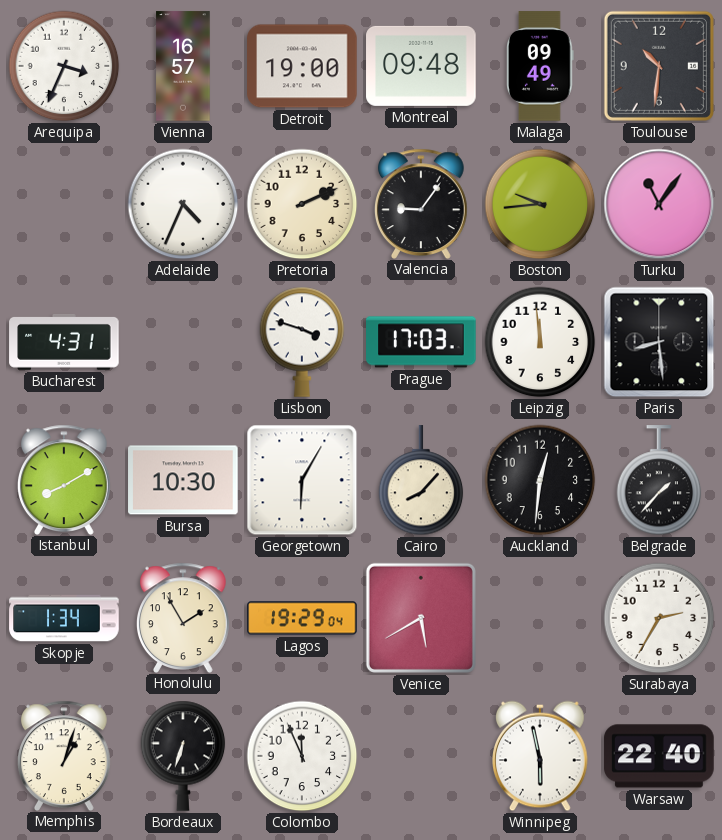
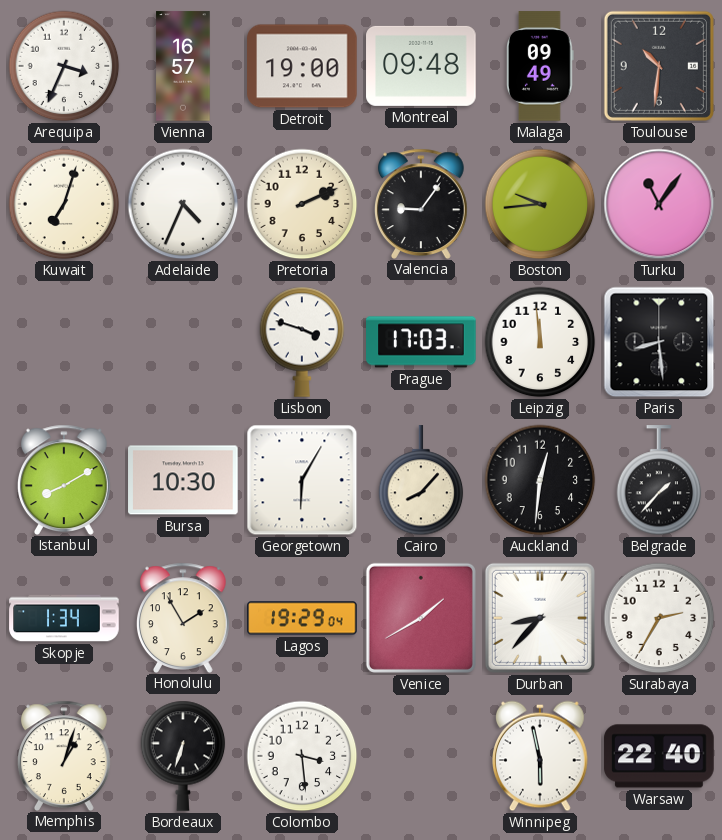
Kuwait: none -> 7:03 (64, 204)
Bucharest: 4:31 -> none (64, 342)
Venice: 5:40 -> 1:40 (421, 618)
Durban: none -> 8:37 (540, 618)
Colombo: 11:56 -> 3:29 (302, 756)
